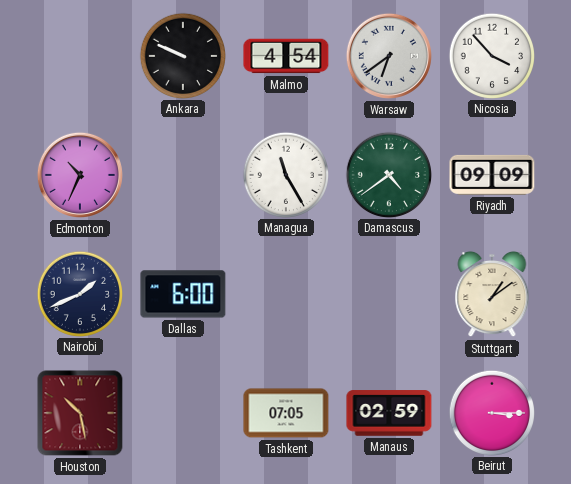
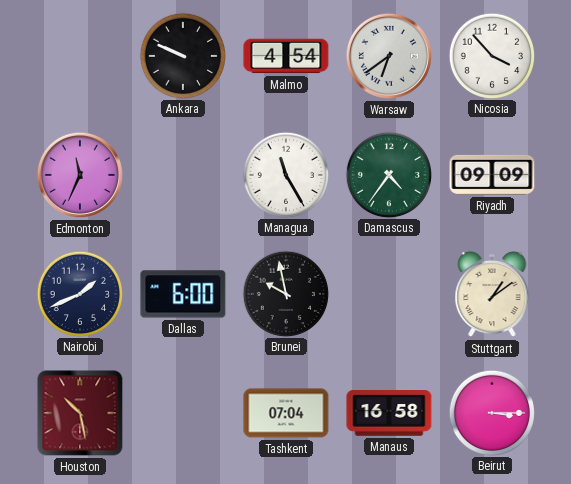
Edmonton: 10:34 -> 11:34 (80, 175)
Damascus: 4:39 -> 4:36 (388, 174)
Brunei: none -> 9:58 (285, 293)
Tashkent: 07:05 -> 07:04 (286, 413)
Manaus: 02:59 -> 16:58 (389, 413)
